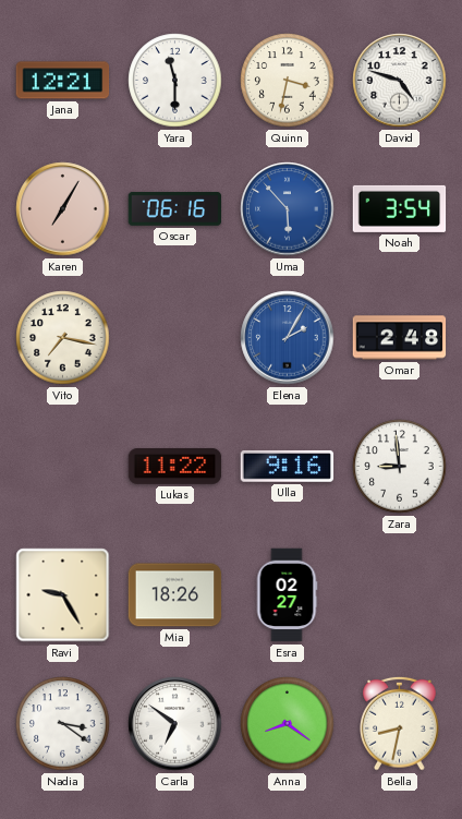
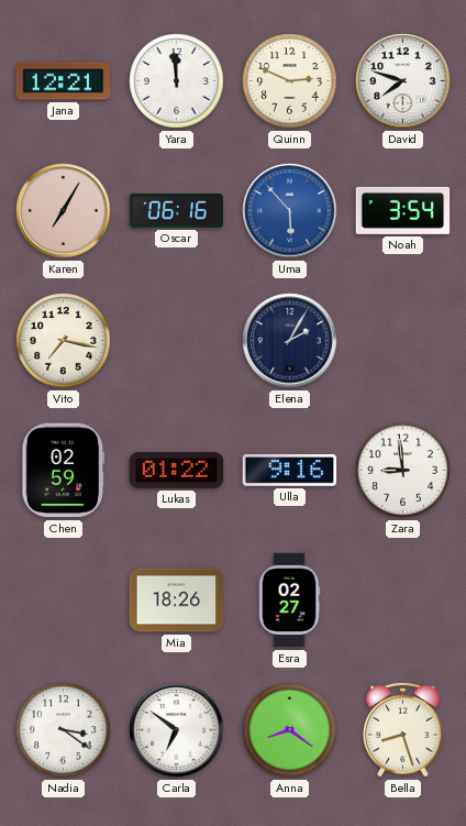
Yara: 11:30 -> 11:59 (177, 81)
Quinn: 3:32 -> 2:49 (290, 81)
David: 4:48 -> 7:48 (403, 81)
Elena dial: blue -> navy (290, 341)
Omar: 2:48 -> none (400, 338)
Chen: none -> 02:59 (64, 471)
Lukas: 11:22 -> 01:22 (177, 470)
Ravi: 9:25 -> none (63, 595)
Bella: 8:32 -> 8:27 (403, 729)
